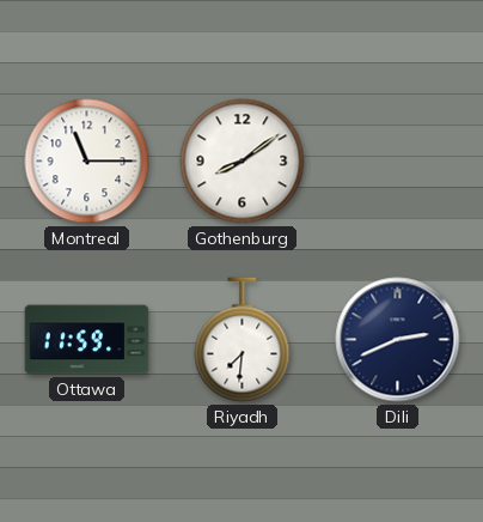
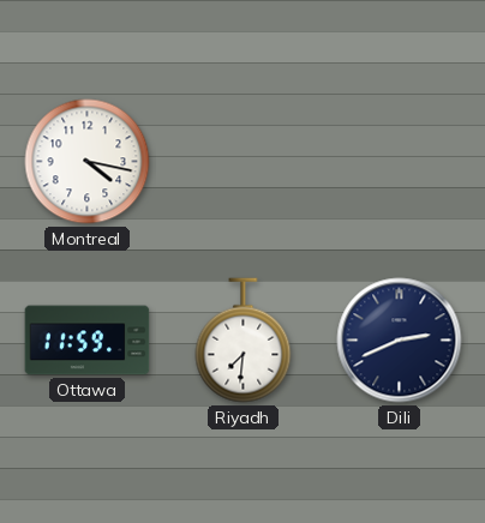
Montreal: 11:15 -> 4:17 (88, 162)
Gothenburg: 8:09 -> none (243, 162)
